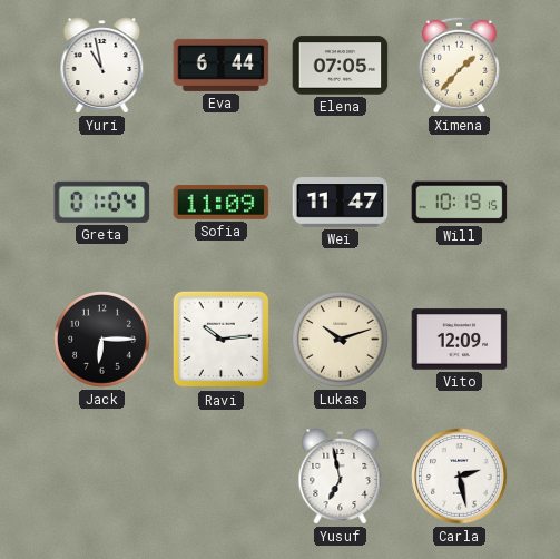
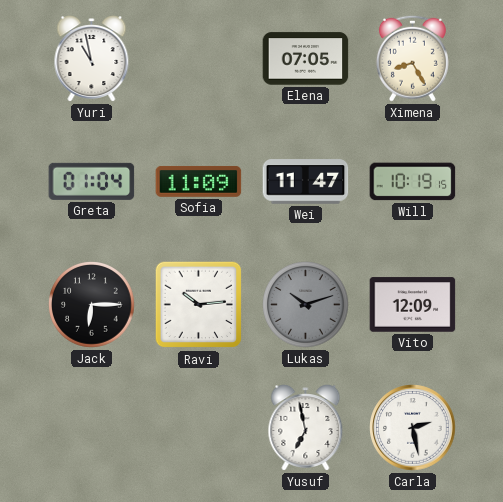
Eva: 6:44 -> none (222, 65)
Ximena: 1:37 -> 8:25 (412, 58)
Lukas dial: cream -> grey (306, 305)
